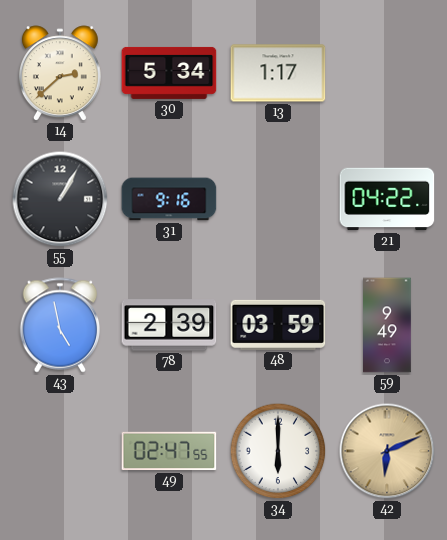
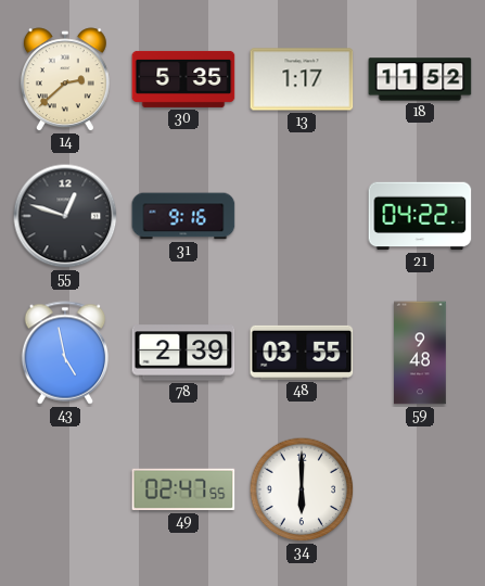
30: 5:34 -> 5:35 (183, 79)
18: none -> 11:52 (420, 79)
55: 1:05 -> 12:48 (65, 216)
48: 03:59 -> 03:55 (302, 353)
59: 9:49 -> 9:48 (421, 353)
42: 6:11 -> none (387, 451)
